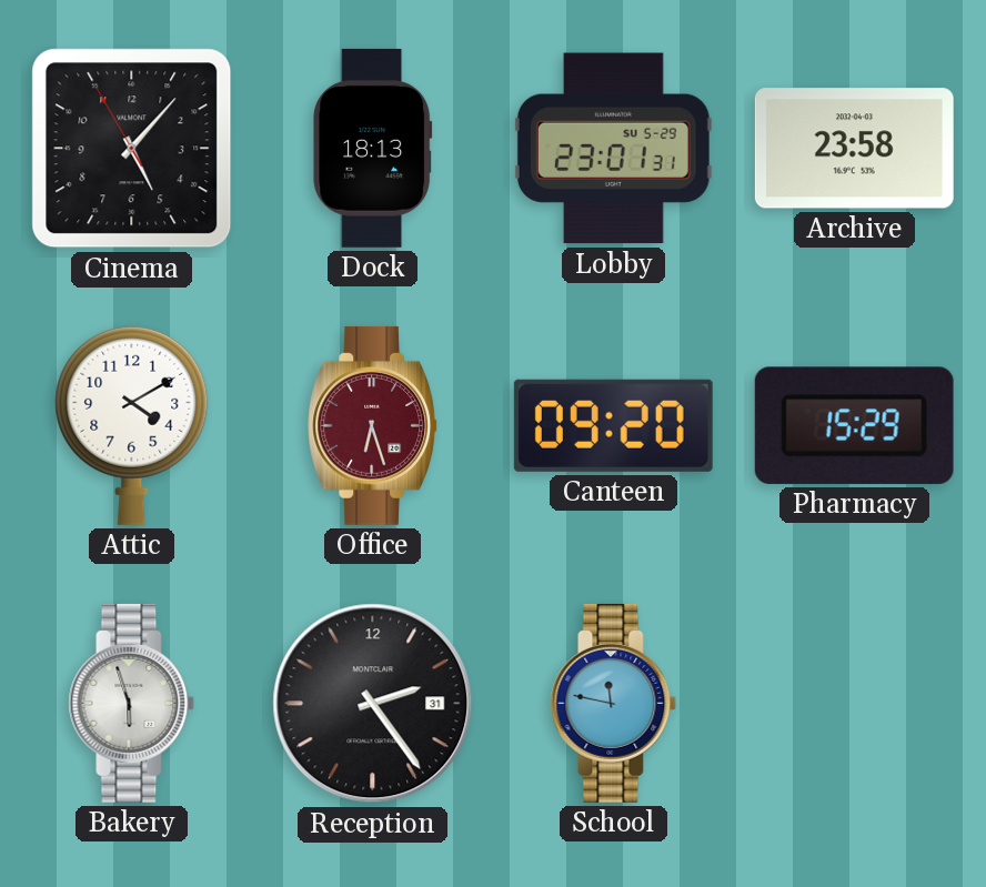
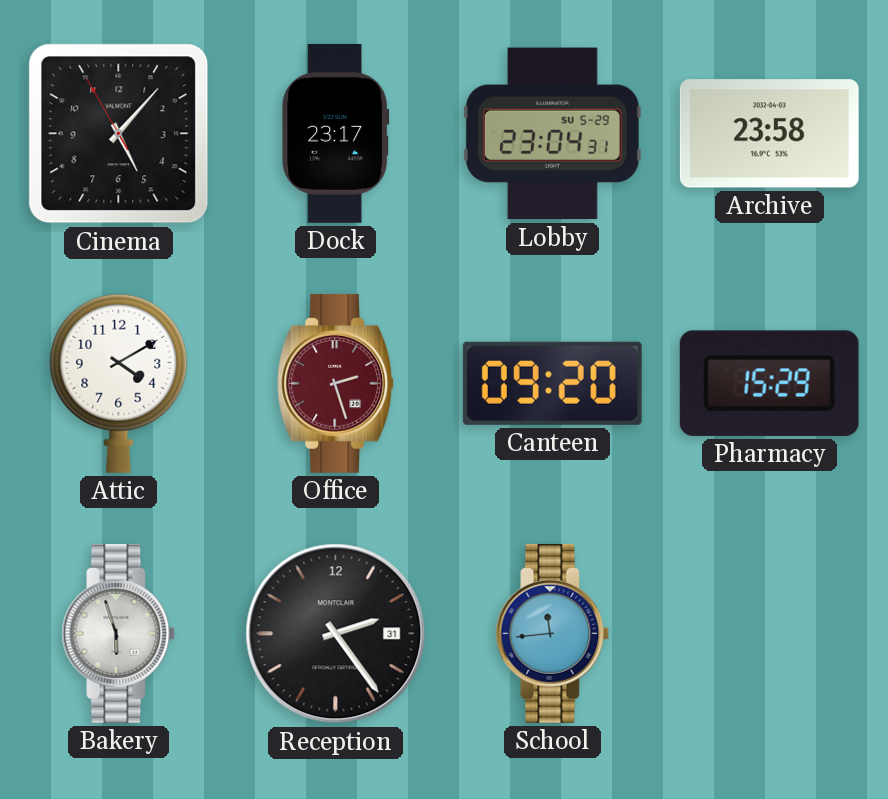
Dock: 18:13 -> 23:17 (336, 133)
Lobby: 23:01 -> 23:04 (552, 134)
Office: 6:27 -> 2:27 (336, 383)
School: 11:47 -> 11:44 (553, 633)
